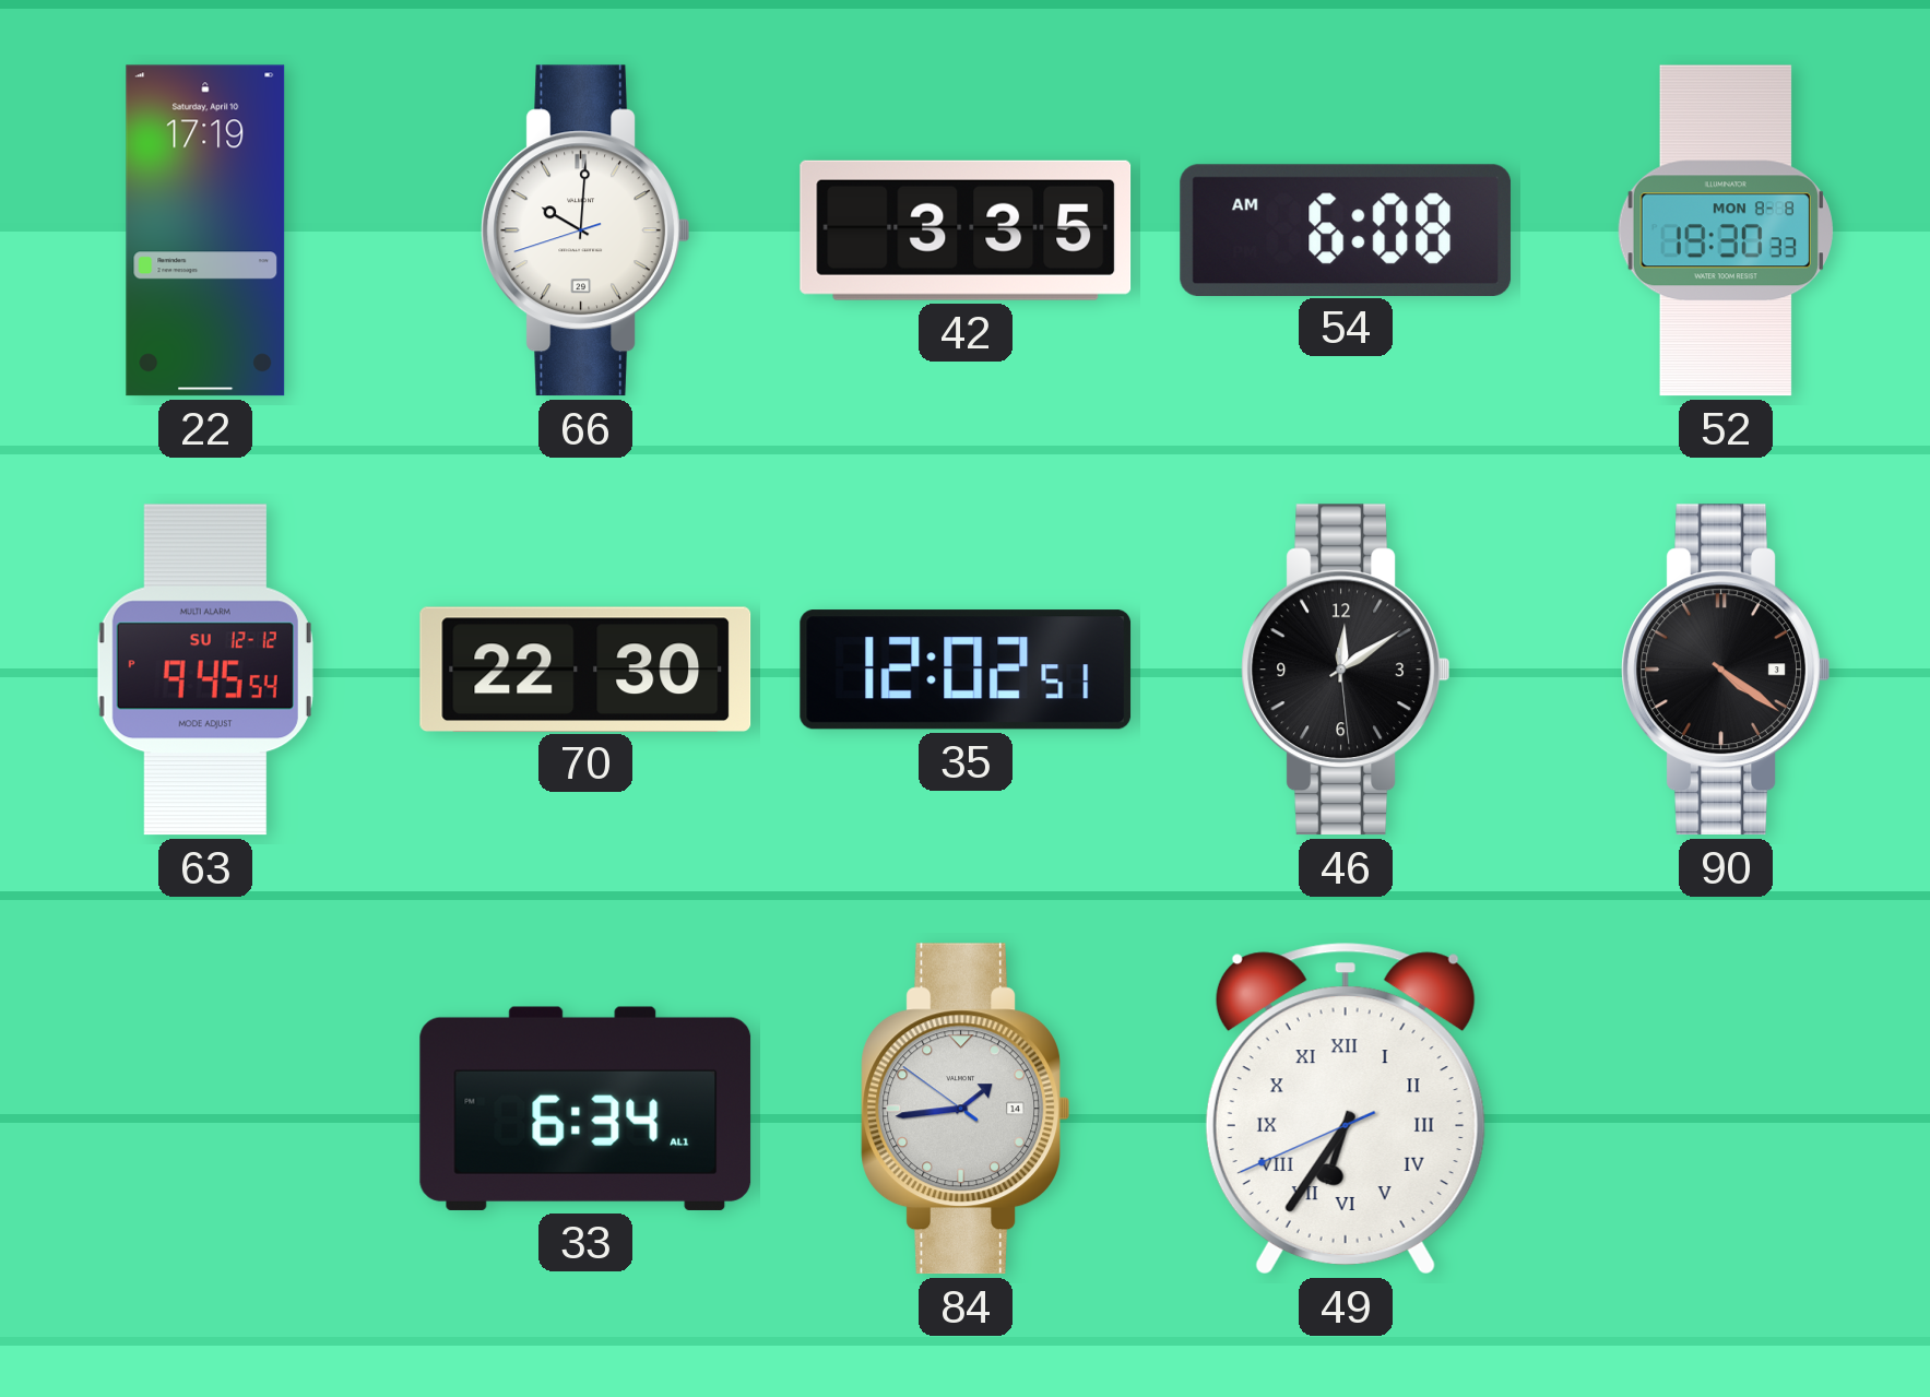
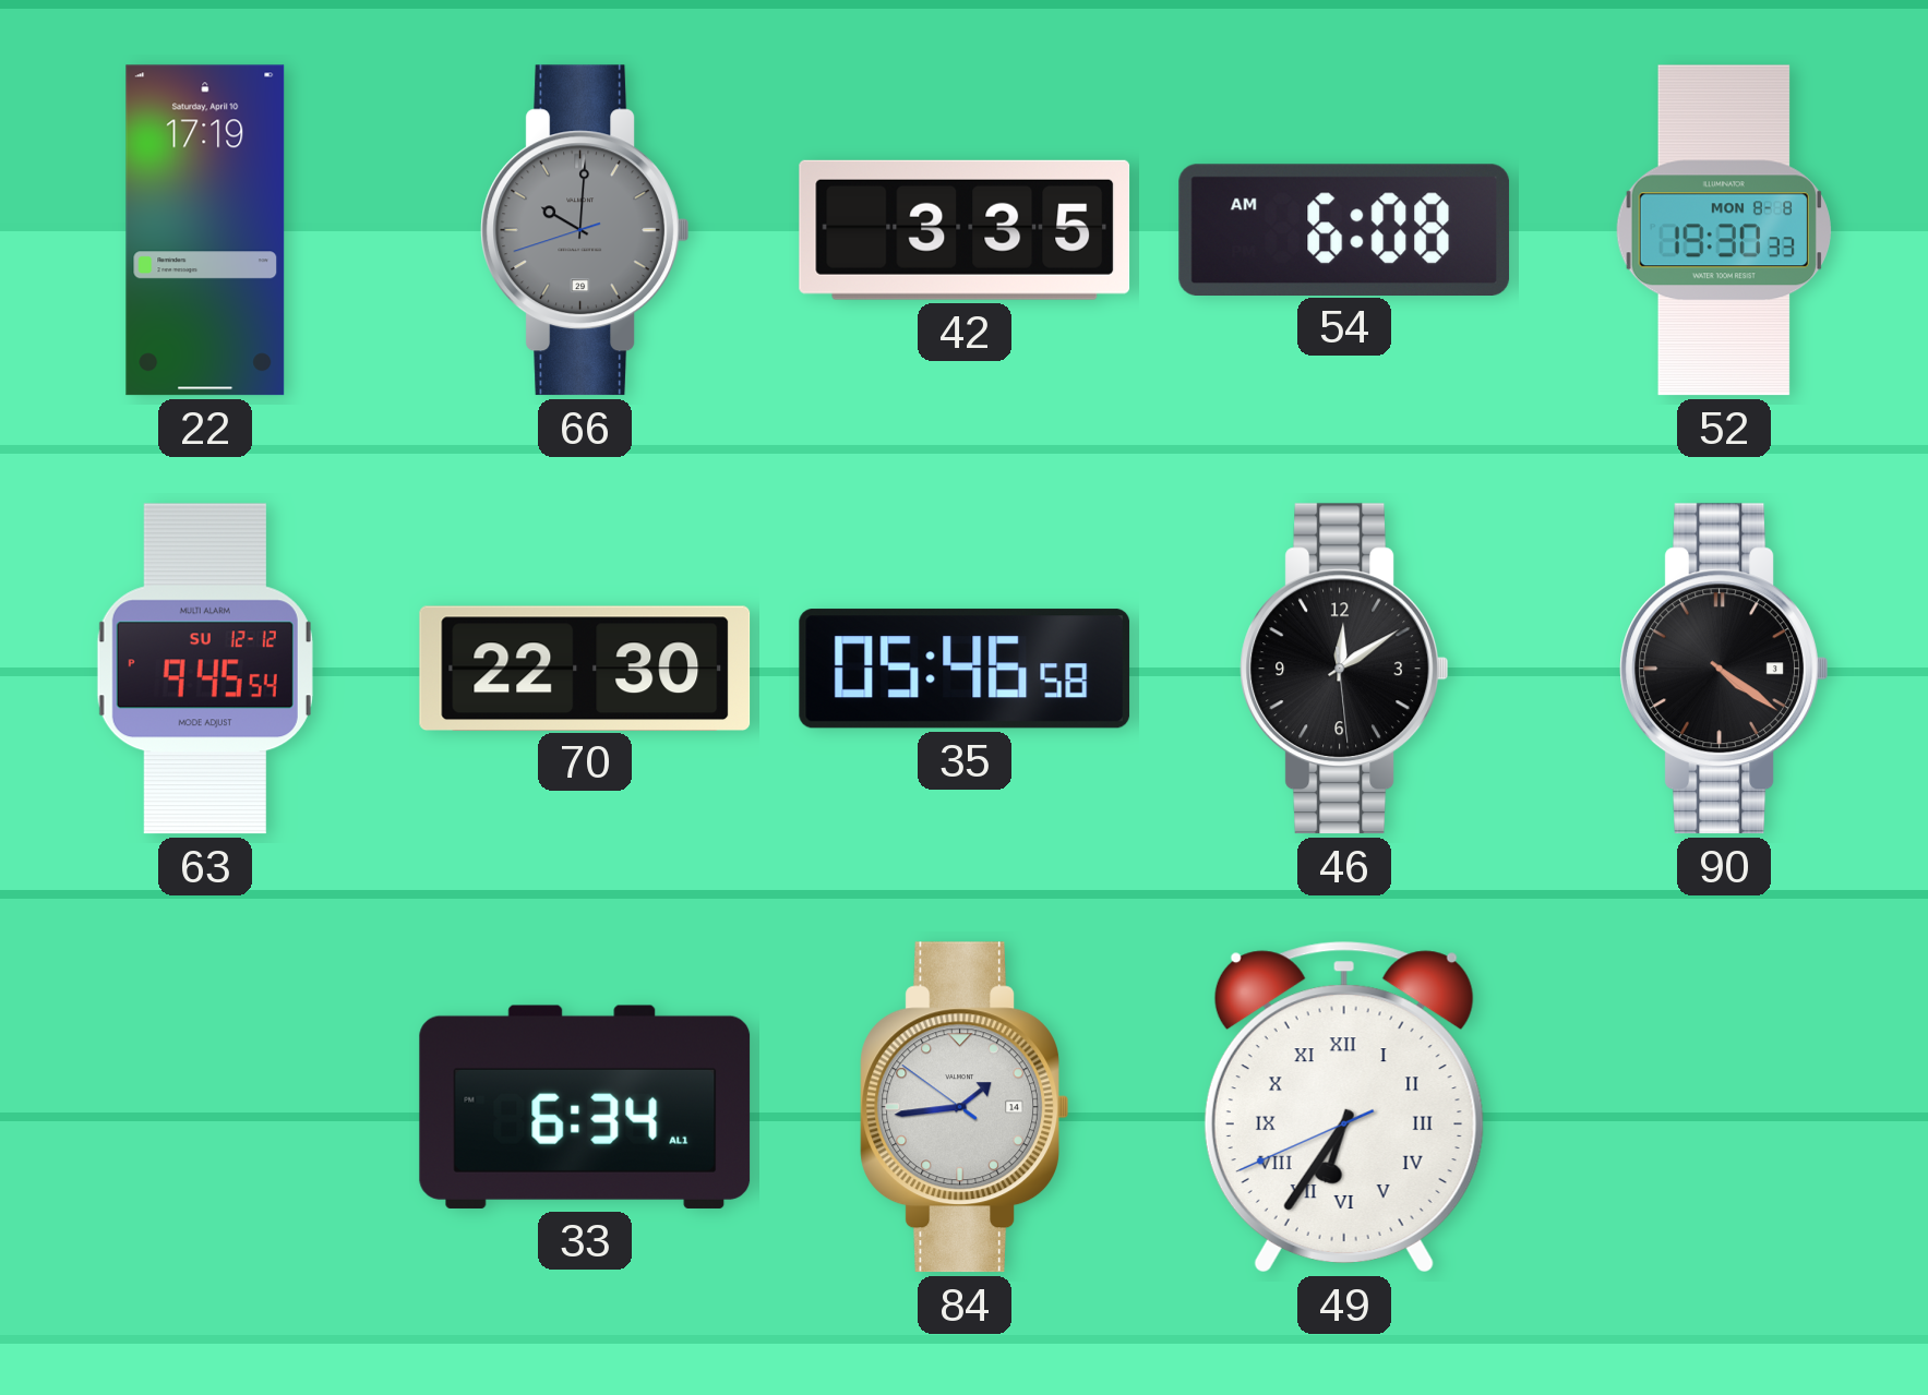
66 dial: white -> grey (585, 230)
35: 12:02 -> 05:46 (965, 669)
